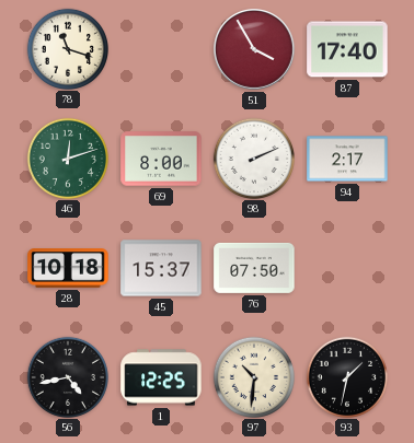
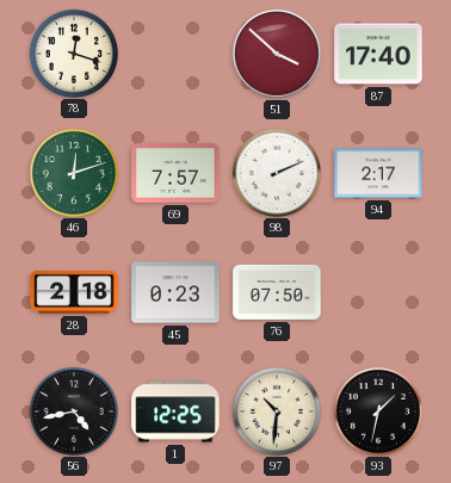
78: 11:18 -> 12:18 (73, 52)
51: 3:55 -> 3:52 (278, 55)
69: 8:00 -> 7:57 (175, 173)
28: 10:18 -> 2:18 (74, 292)
45: 15:37 -> 0:23 (175, 292)
